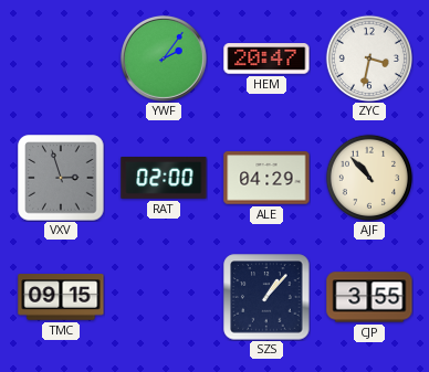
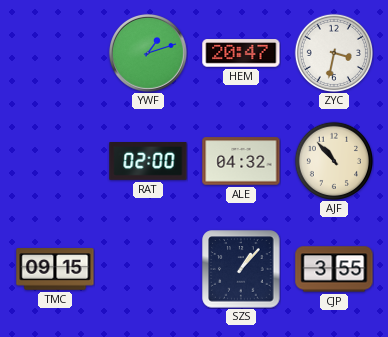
YWF: 2:06 -> 1:12 (148, 53)
VXV: 2:57 -> none (61, 178)
ALE: 04:29 -> 04:32 (241, 161)
